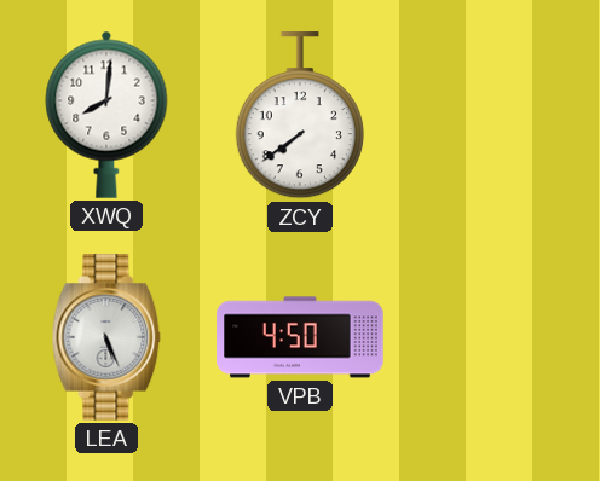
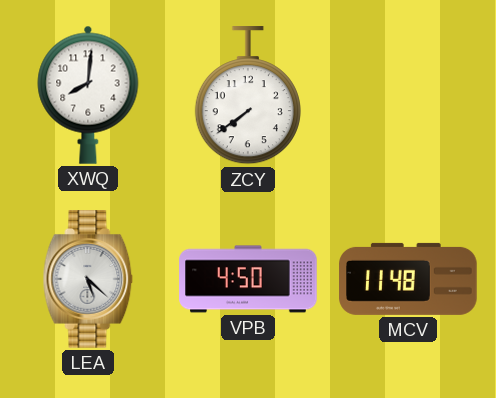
LEA: 5:26 -> 5:22 (88, 279)
MCV: none -> 11:48 (408, 279)
